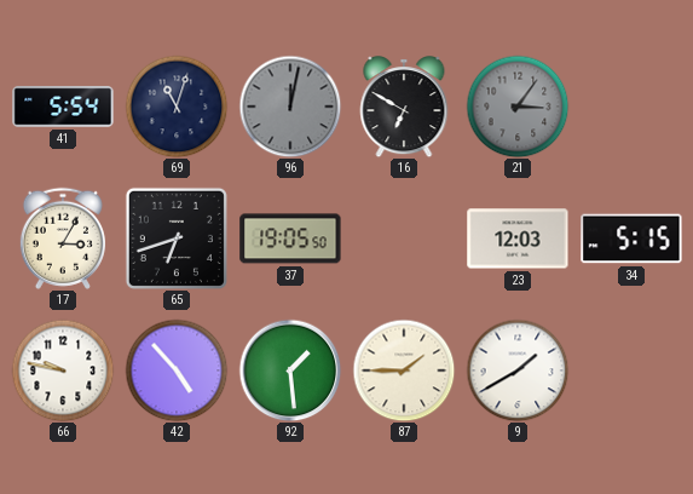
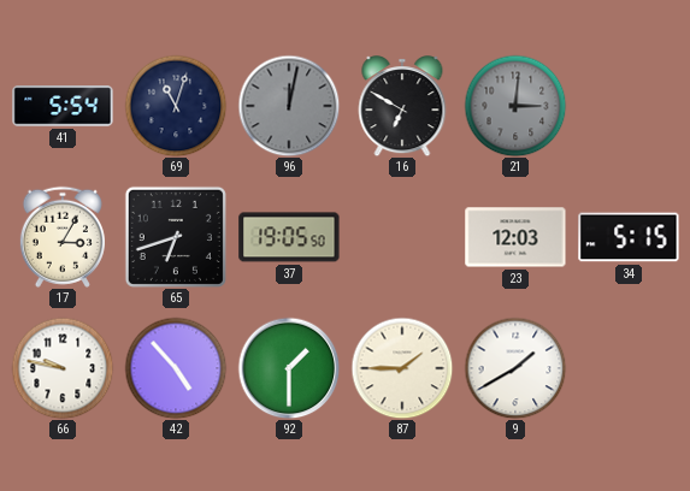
21: 3:06 -> 3:01 (515, 106)
92: 1:29 -> 1:30 (289, 368)
